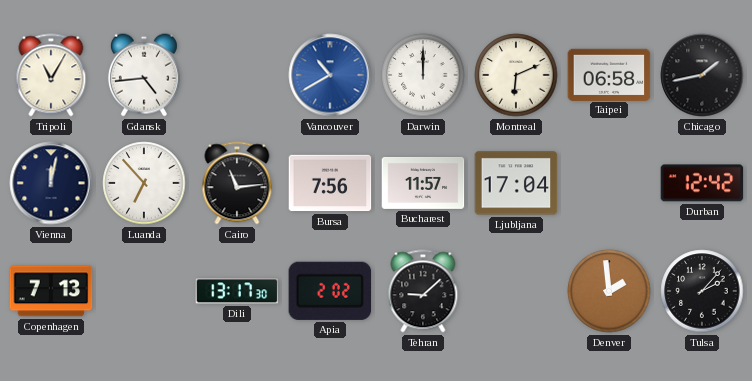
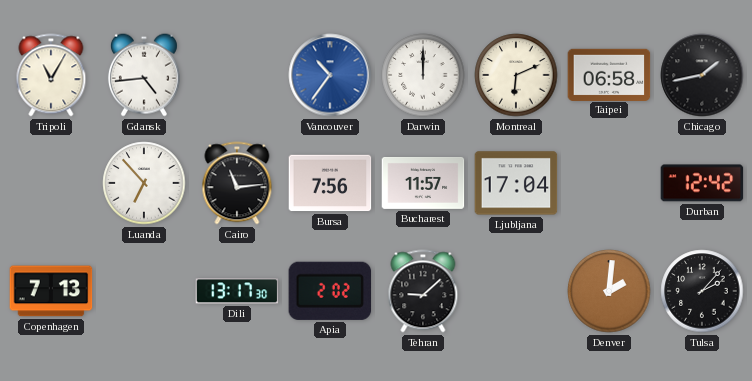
Vancouver: 10:40 -> 10:36 (330, 75)
Vienna: 12:02 -> none (51, 183)
Denver: 1:59 -> 2:01 (609, 291)
